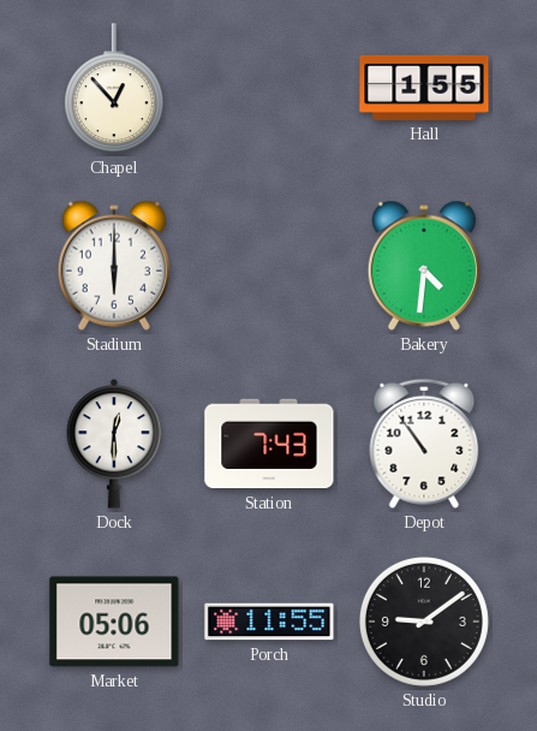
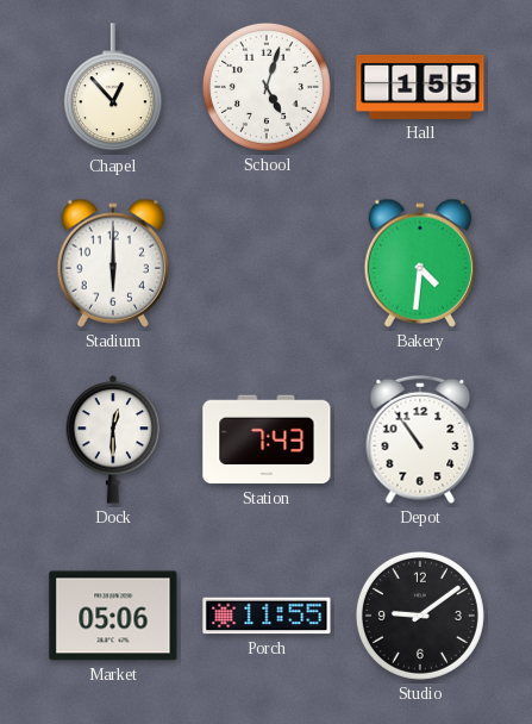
School: none -> 5:03 (267, 87)
